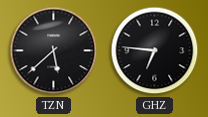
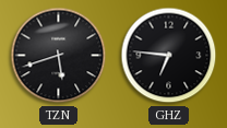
TZN: 5:38 -> 5:42 (59, 56)
